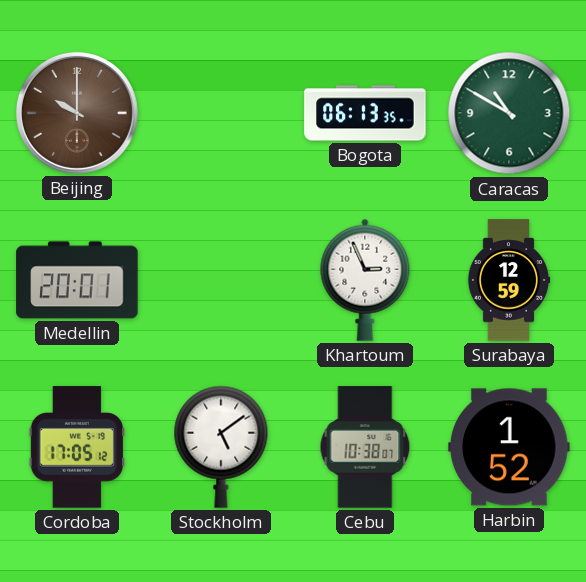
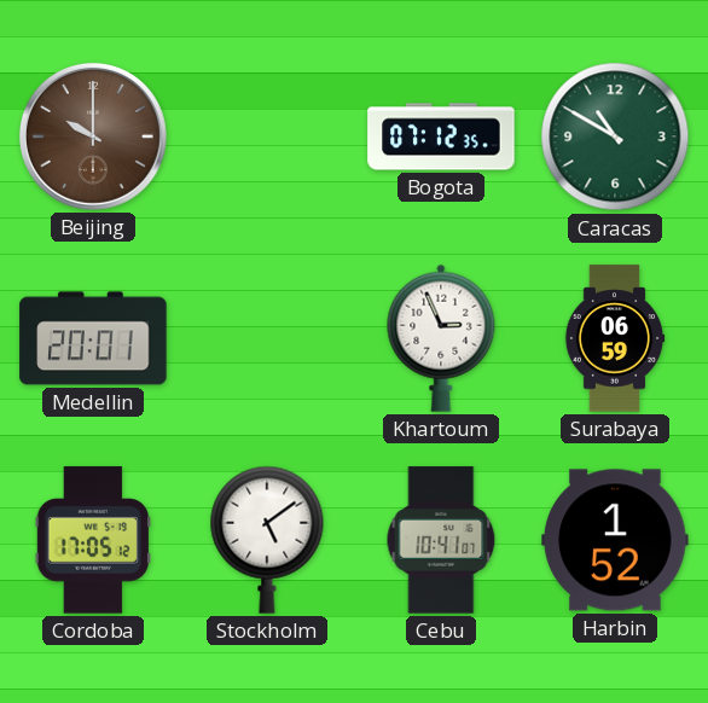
Bogota: 06:13 -> 07:12 (441, 136)
Surabaya: 12:59 -> 06:59 (615, 338)
Cebu: 10:38 -> 10:41 (441, 540)
